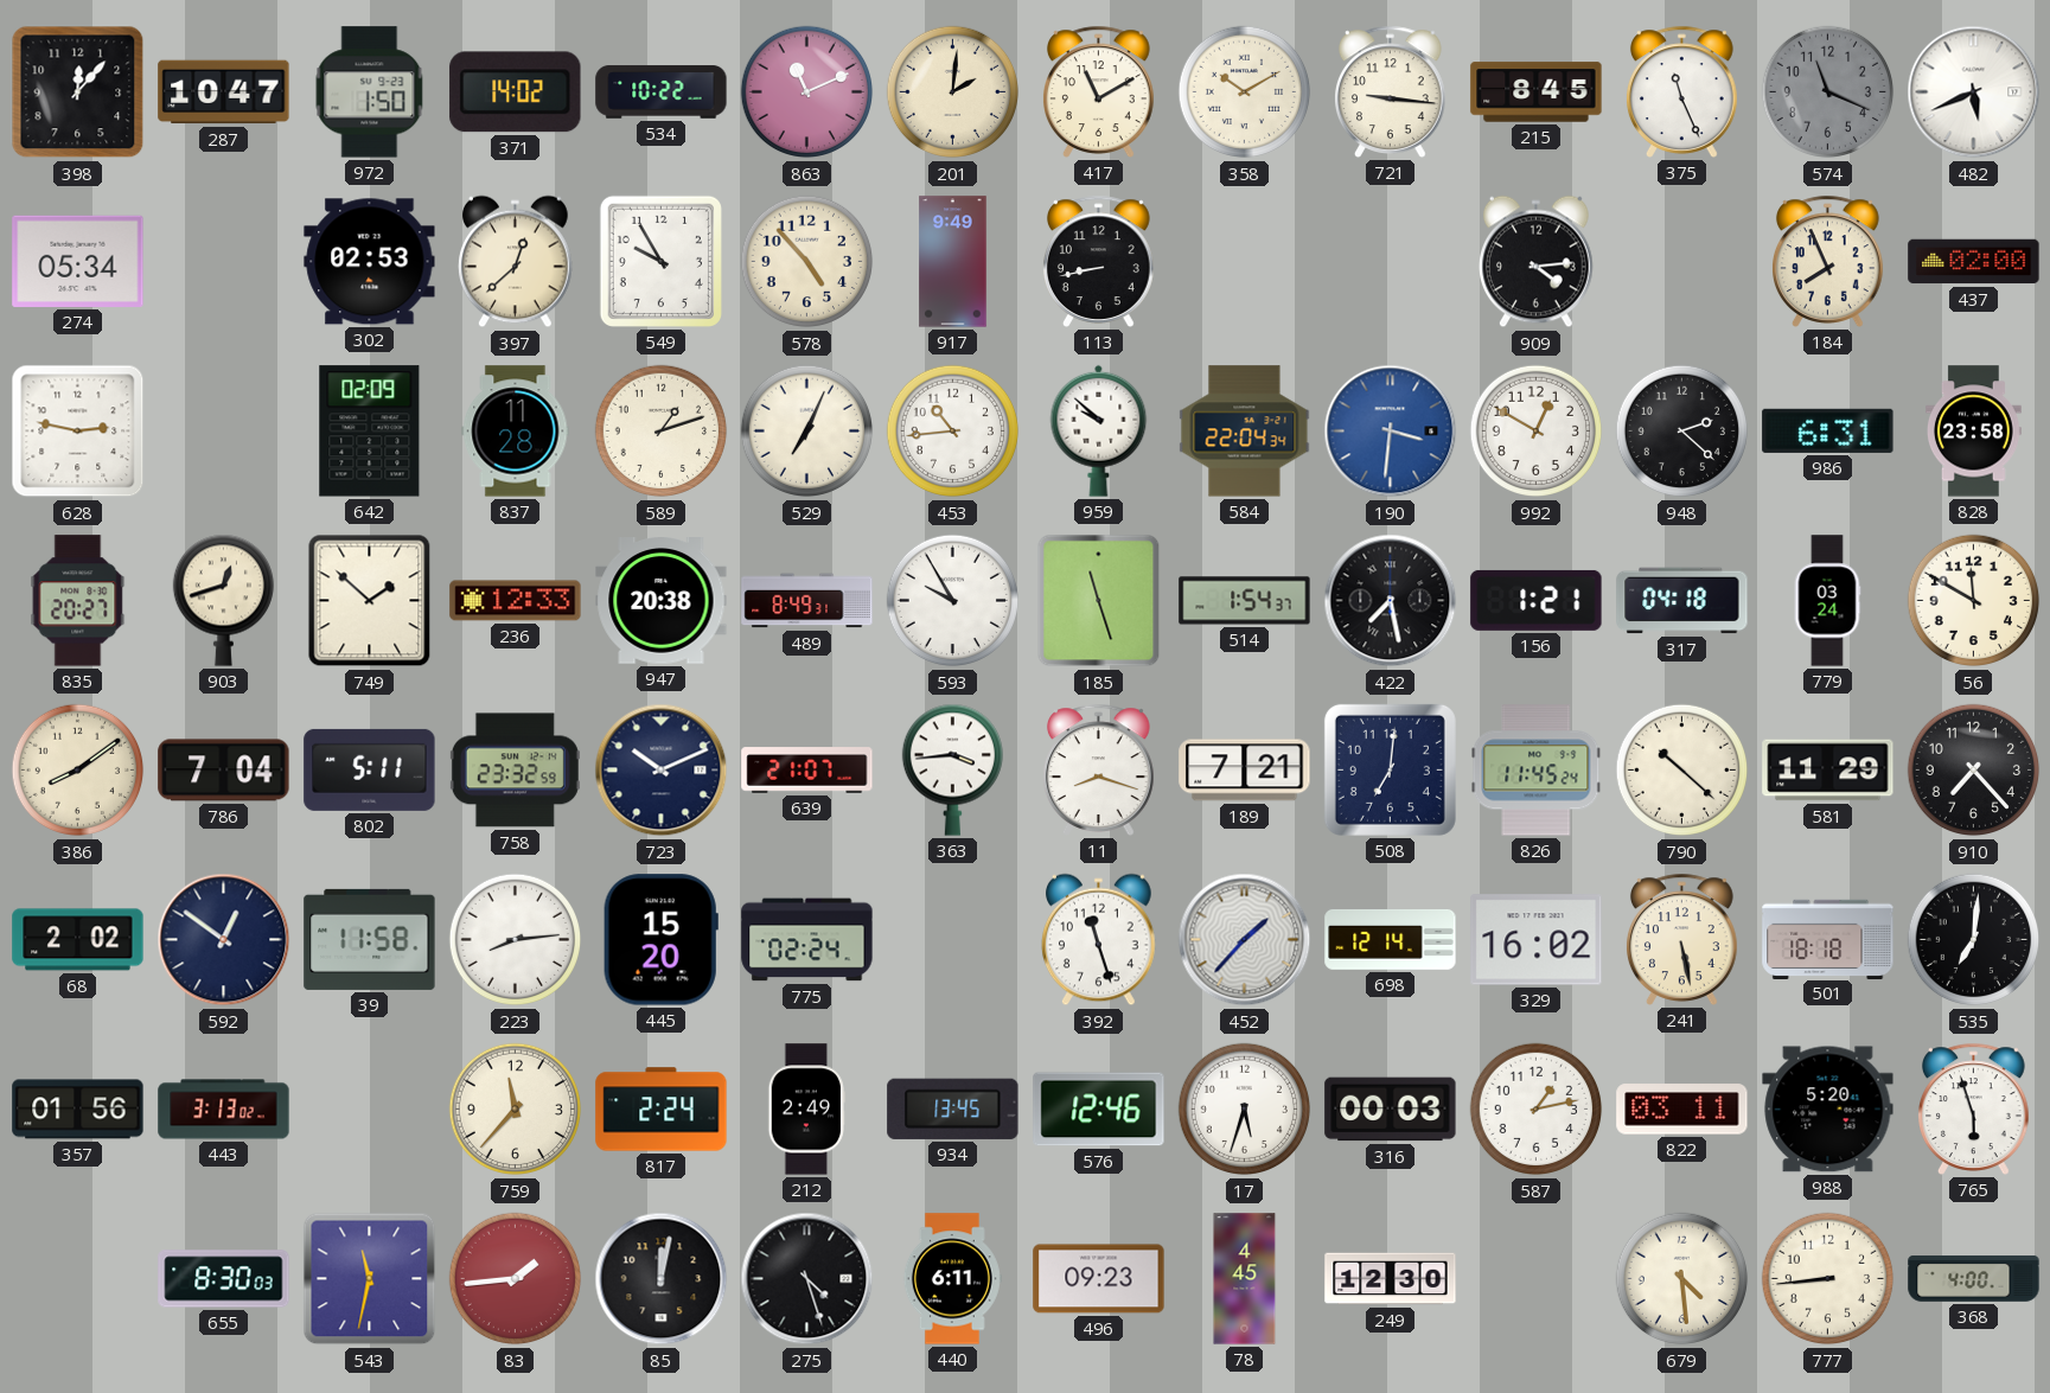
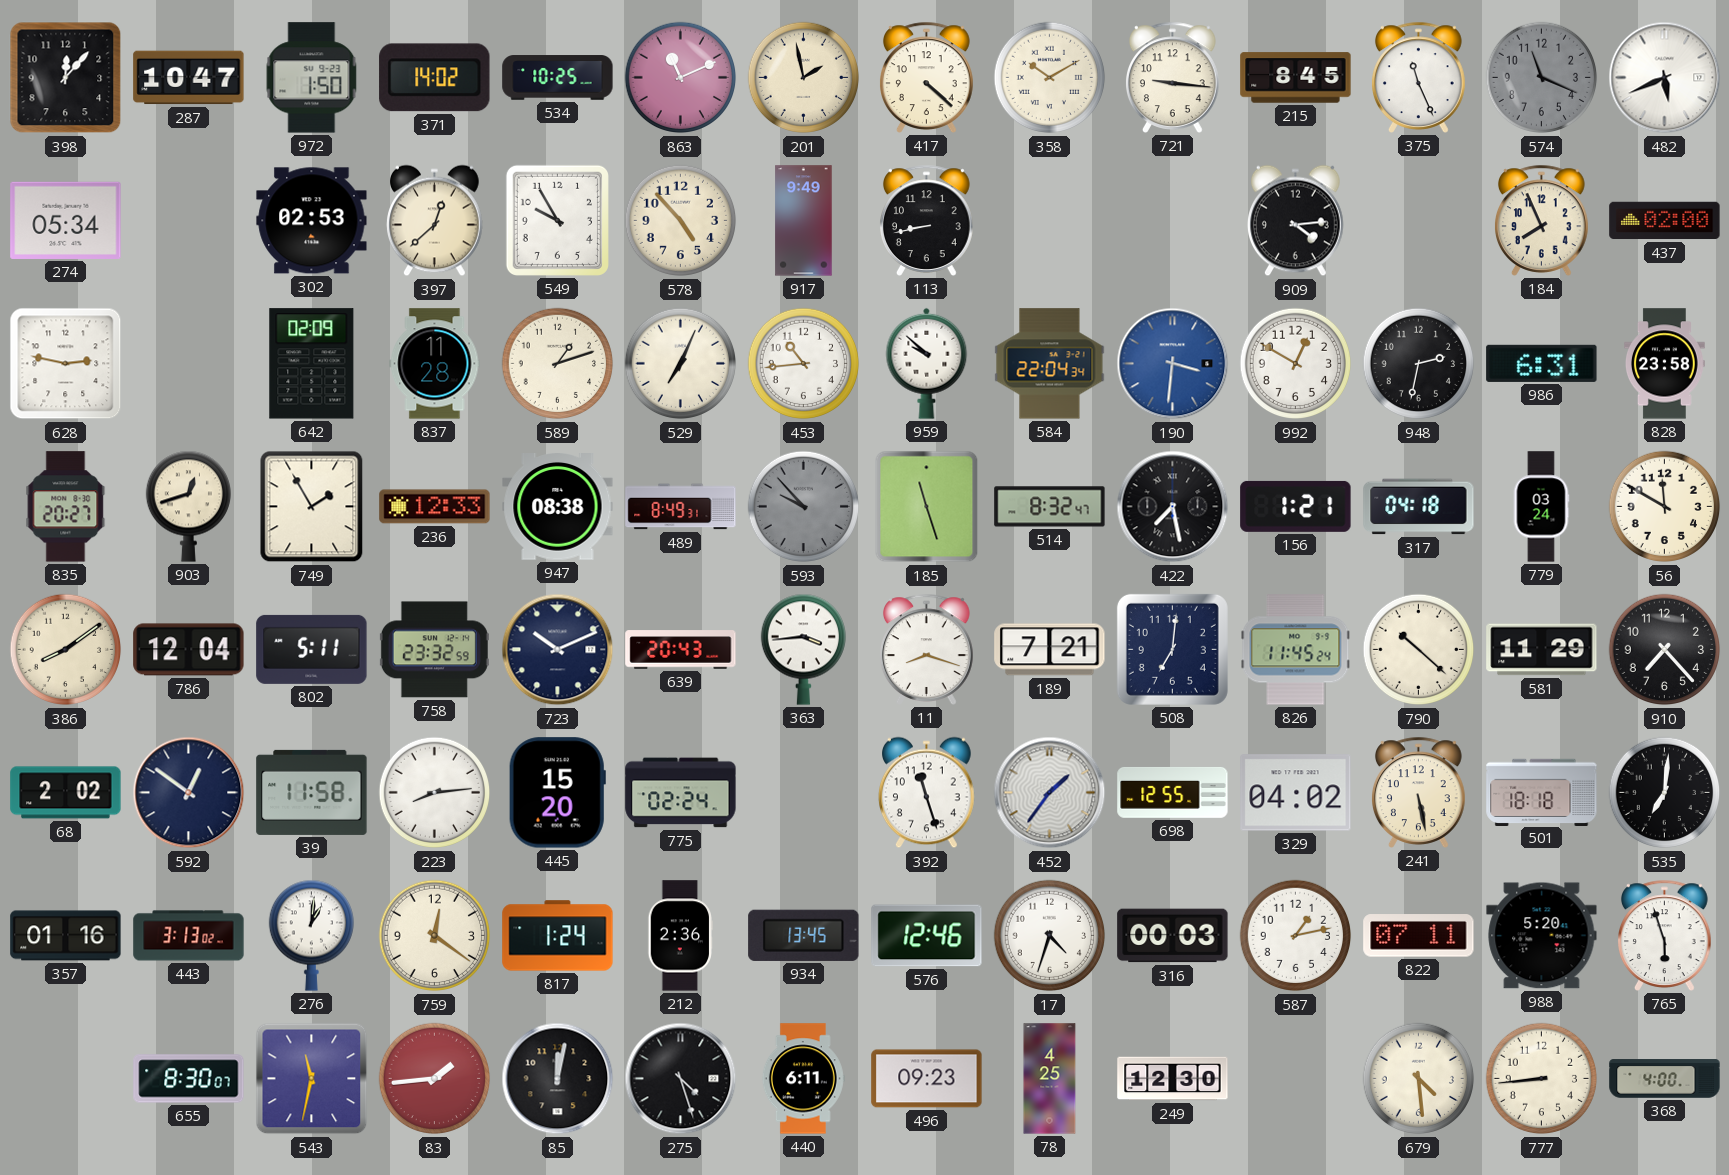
534: 10:22 -> 10:25 (558, 78)
201: 2:01 -> 1:58 (804, 78)
417: 11:10 -> 4:22 (927, 77)
948: 2:22 -> 2:32 (1419, 364)
749: 1:52 -> 1:55 (312, 507)
947: 20:38 -> 08:38 (558, 507)
593: 9:55 -> 9:53 (804, 507)
593 dial: white -> grey (804, 507)
514: 1:54 -> 8:32 (1050, 507)
786: 7:04 -> 12:04 (189, 650)
639: 21:07 -> 20:43 (681, 650)
452: 1:37 -> 1:36 (1050, 793)
698: 12:14 -> 12:55 (1173, 793)
329: 16:02 -> 04:02 (1296, 793)
357: 01:56 -> 01:16 (66, 936)
276: none -> 1:01 (311, 935)
759: 11:37 -> 12:21 (435, 936)
817: 2:24 -> 1:24 (558, 936)
212: 2:49 -> 2:36 (680, 936)
17: 5:33 -> 4:33 (1050, 936)
822: 03:11 -> 07:11 (1419, 936)
655: 8:30:03 -> 8:30:07 (189, 1079)
78: 4:45 -> 4:25 (1050, 1079)
